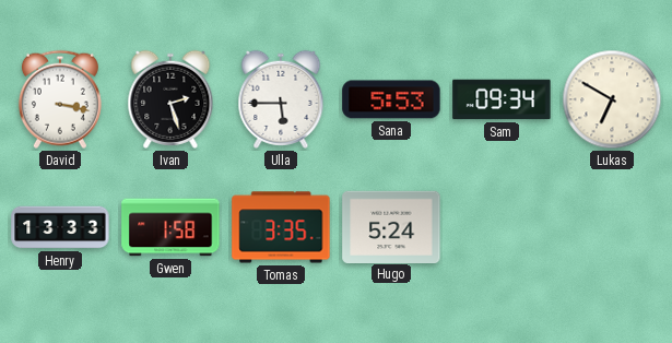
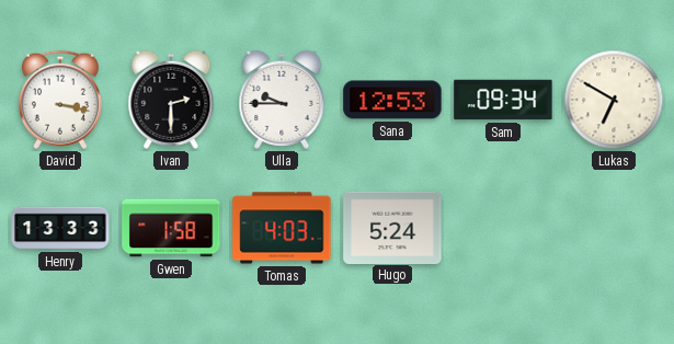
Ivan: 2:27 -> 2:30 (171, 100)
Ulla: 5:45 -> 9:45 (282, 100)
Sana: 5:53 -> 12:53 (392, 100)
Tomas: 3:35 -> 4:03 (282, 228)
